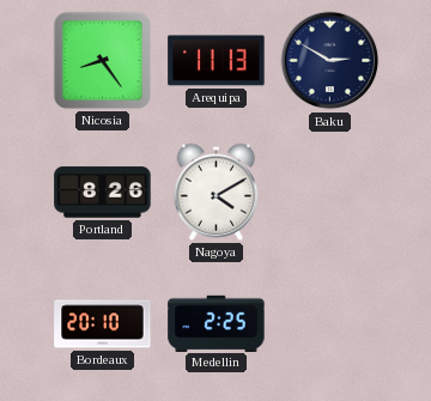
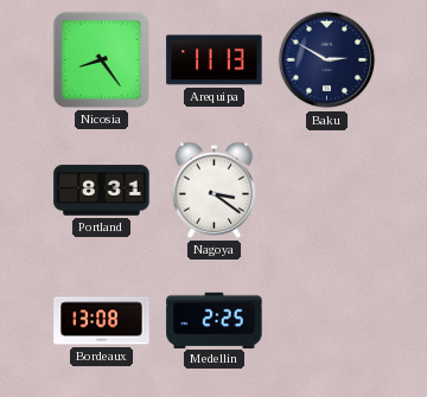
Portland: 8:26 -> 8:31 (102, 191)
Nagoya: 4:10 -> 3:21 (215, 190)
Bordeaux: 20:10 -> 13:08 (102, 321)
